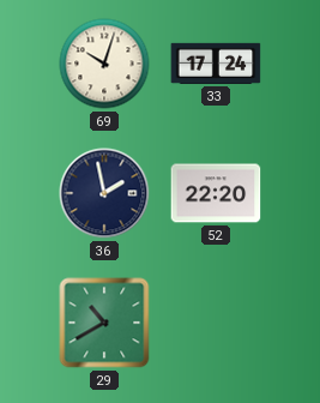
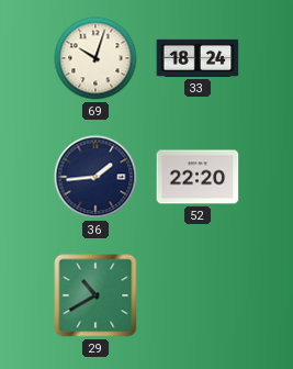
33: 17:24 -> 18:24 (198, 58)
36: 1:58 -> 1:44 (95, 177)
